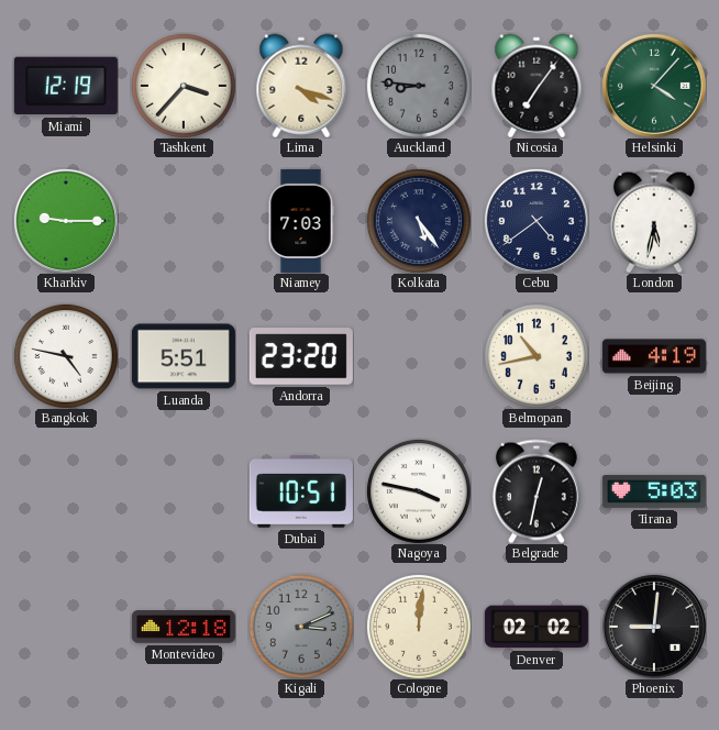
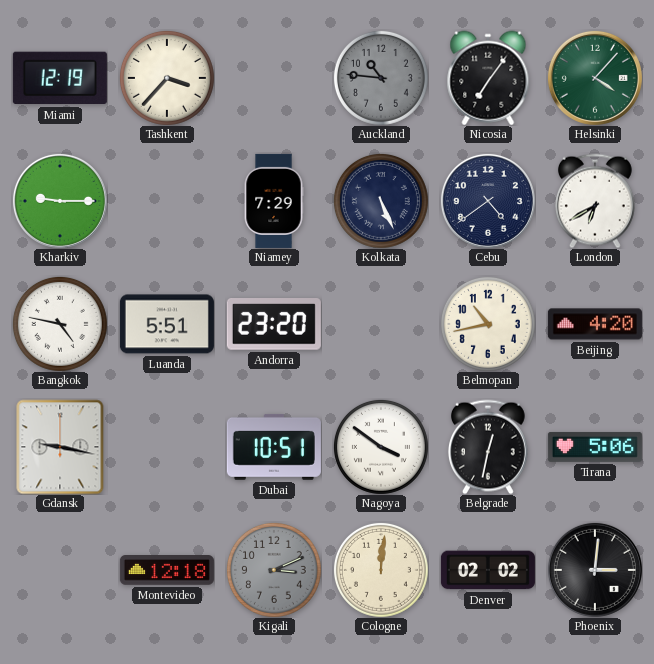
Lima: 4:18 -> none (301, 86)
Auckland: 8:46 -> 10:46 (381, 78)
Niamey: 7:03 -> 7:29 (274, 201)
Kolkata: 5:24 -> 5:26 (381, 201)
London: 5:32 -> 6:40 (595, 201)
Beijing: 4:19 -> 4:20 (595, 324)
Gdansk: none -> 9:17 (60, 447)
Nagoya: 3:47 -> 3:51 (381, 447)
Tirana: 5:03 -> 5:06 (595, 447)
Phoenix: 9:01 -> 3:01 (595, 570)
